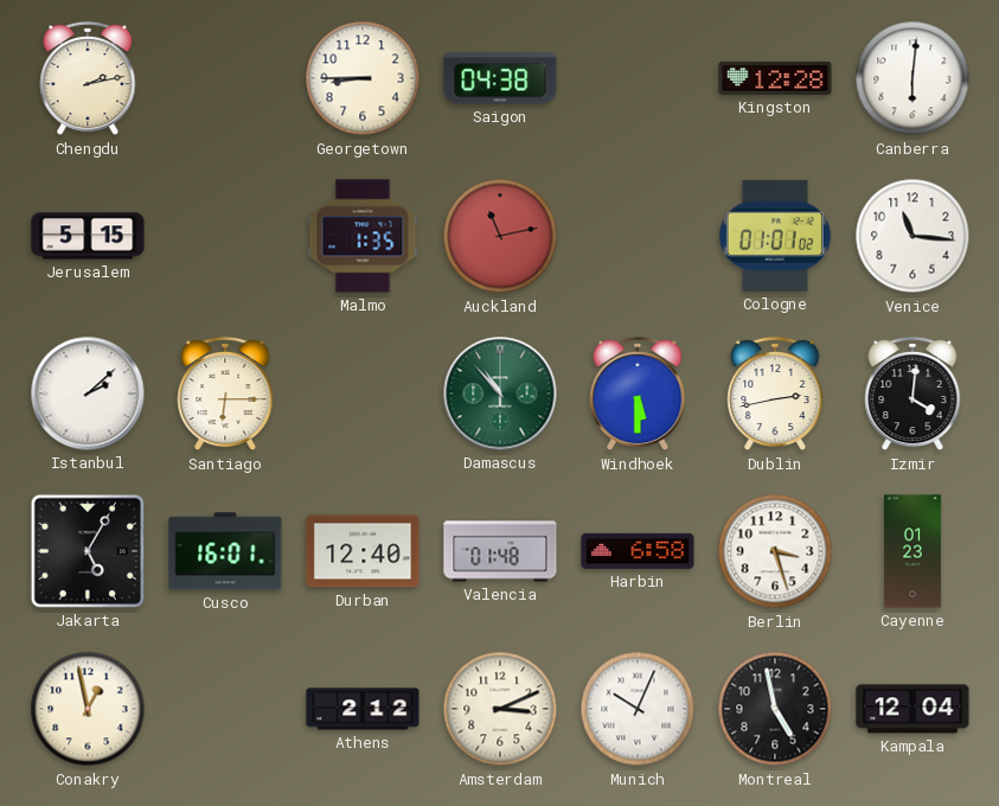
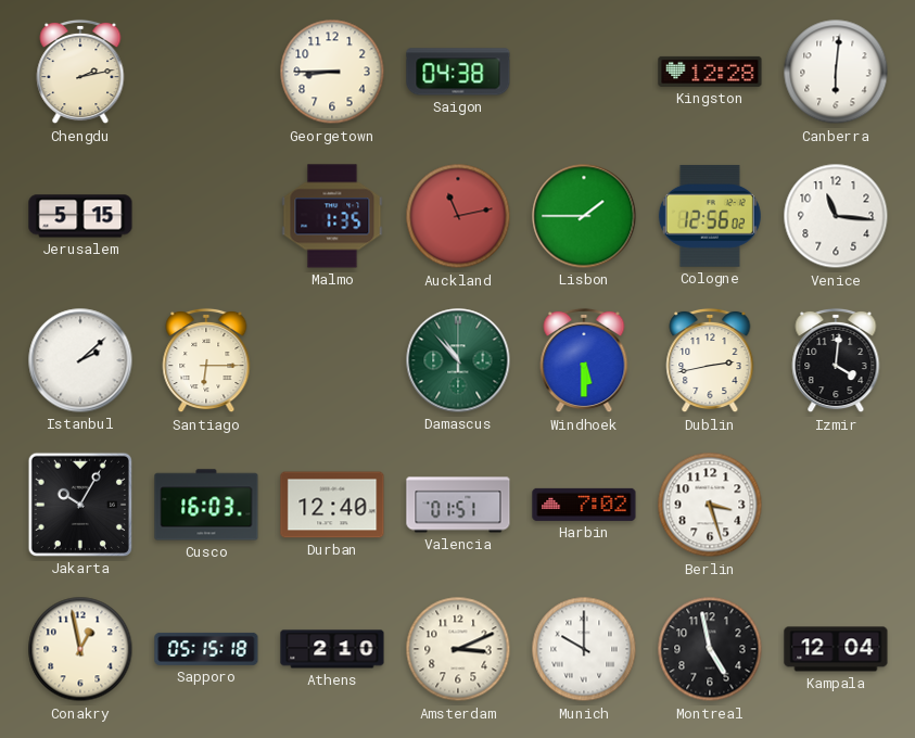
Lisbon: none -> 1:45 (584, 216)
Cologne: 01:01 -> 12:56 (710, 216)
Jakarta: 5:05 -> 10:05 (80, 505)
Cusco: 16:01 -> 16:03 (206, 505)
Valencia: 01:48 -> 01:51 (458, 505)
Harbin: 6:58 -> 7:02 (584, 505)
Cayenne: 01:23 -> none (912, 551)
Sapporo: none -> 05:15 (206, 649)
Athens: 2:12 -> 2:10 (332, 649)
Munich: 10:04 -> 10:00 (584, 649)
